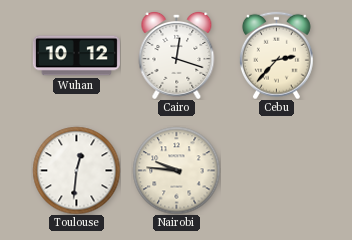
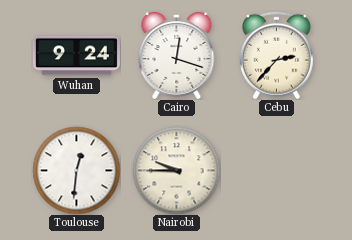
Wuhan: 10:12 -> 9:24 (76, 56)
Nairobi: 9:46 -> 9:45 (176, 170)
